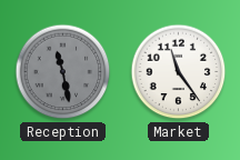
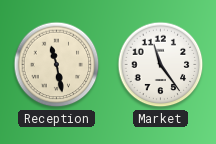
Reception dial: grey -> cream (57, 65)
